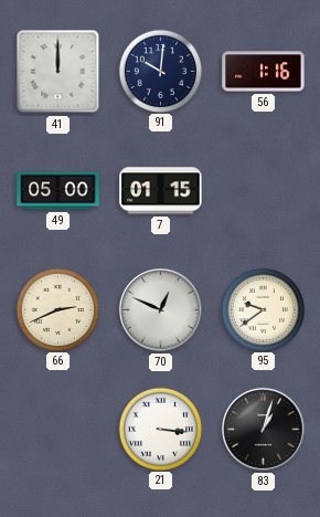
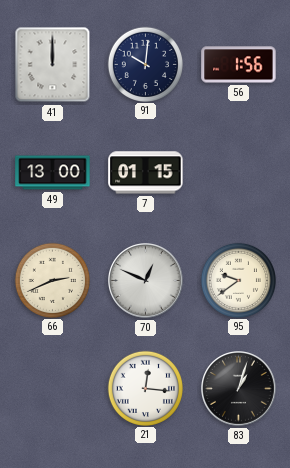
56: 1:16 -> 1:56 (239, 65)
49: 05:00 -> 13:00 (53, 173)
21: 3:16 -> 12:16 (145, 388)
